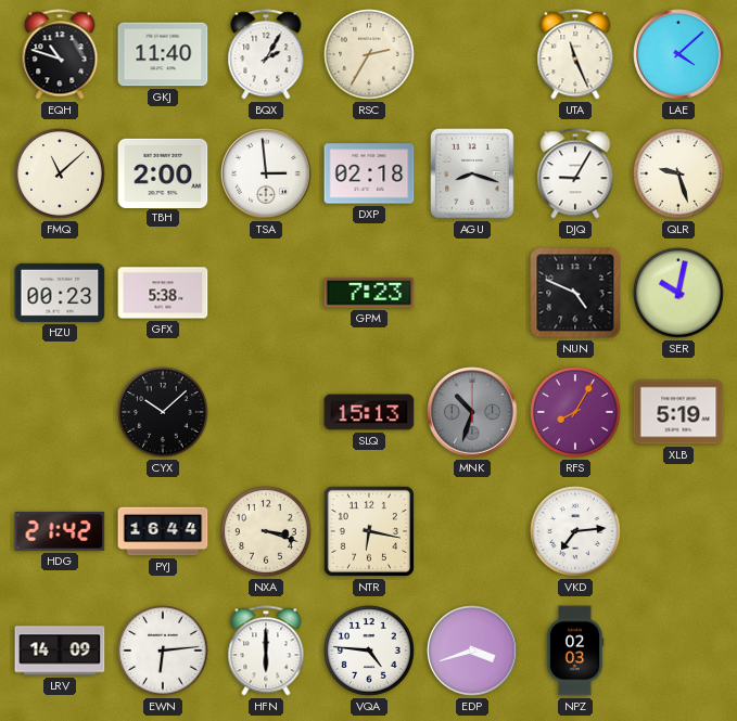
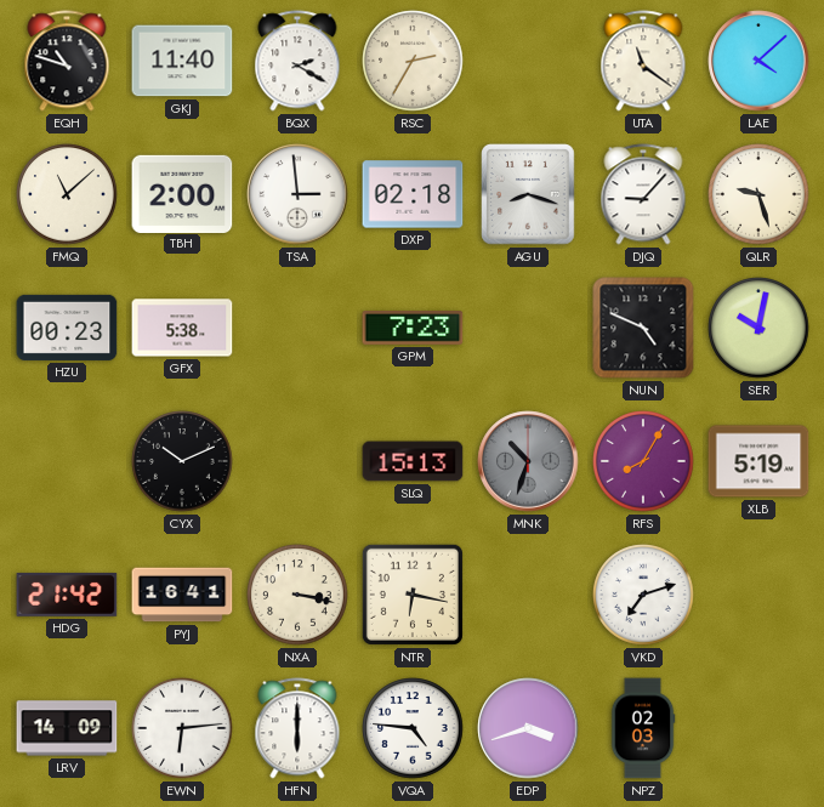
BQX: 2:05 -> 2:20 (297, 61)
UTA: 11:26 -> 11:21 (643, 61)
DJQ: 9:05 -> 9:07 (643, 194)
CYX: 10:08 -> 10:11 (182, 461)
PYJ: 16:44 -> 16:41 (182, 595)
NXA: 3:18 -> 3:17 (297, 595)
VKD: 7:14 -> 7:12 (643, 595)
